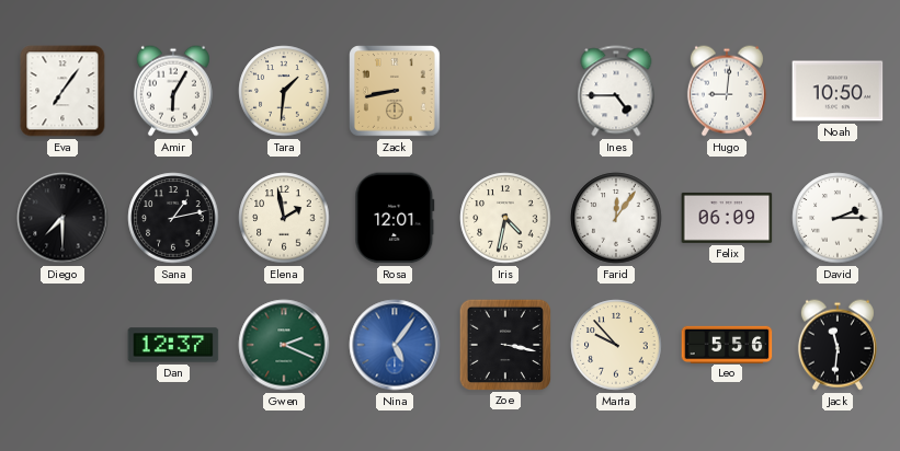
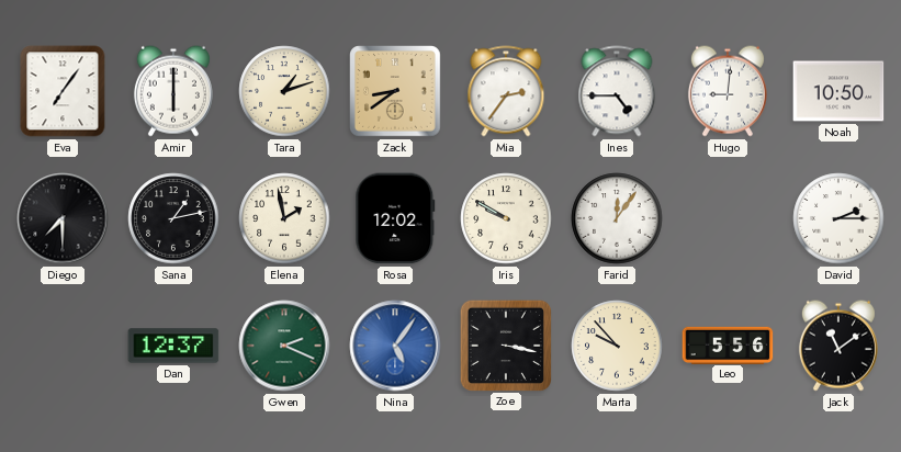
Amir: 6:05 -> 6:00 (173, 91)
Tara: 1:31 -> 1:12 (284, 91)
Zack: 8:43 -> 8:39 (396, 92)
Mia: none -> 2:36 (506, 91)
Rosa: 12:01 -> 12:02 (395, 218)
Iris: 4:32 -> 9:50 (506, 218)
Felix: 06:09 -> none (727, 218)
Jack: 11:31 -> 11:09 (838, 346)
